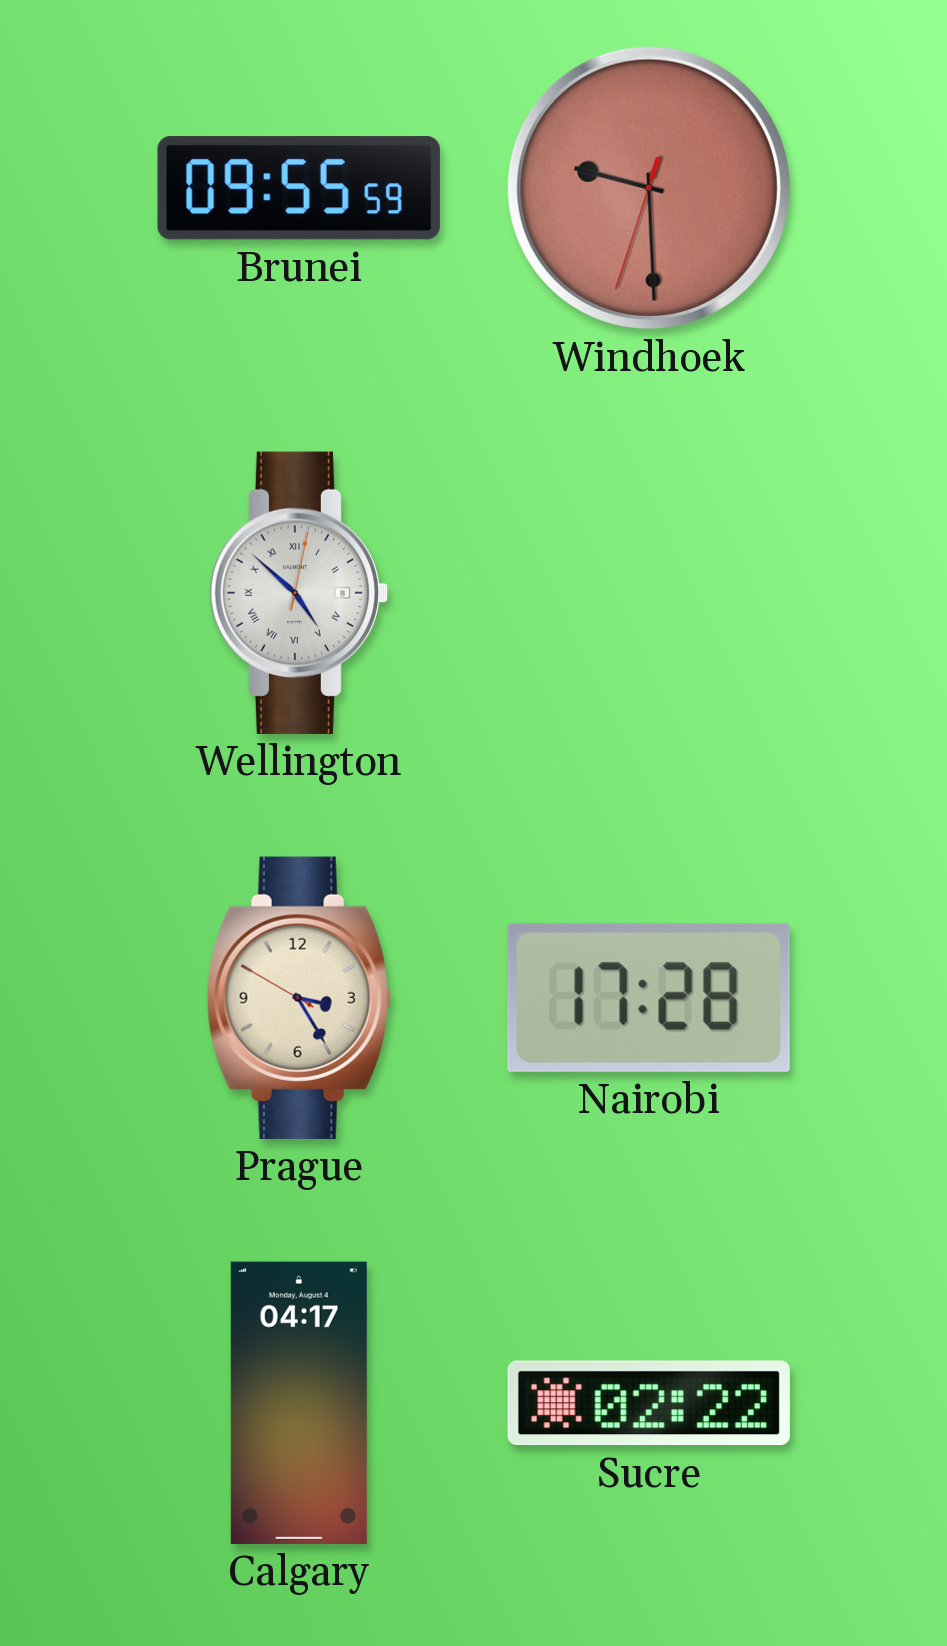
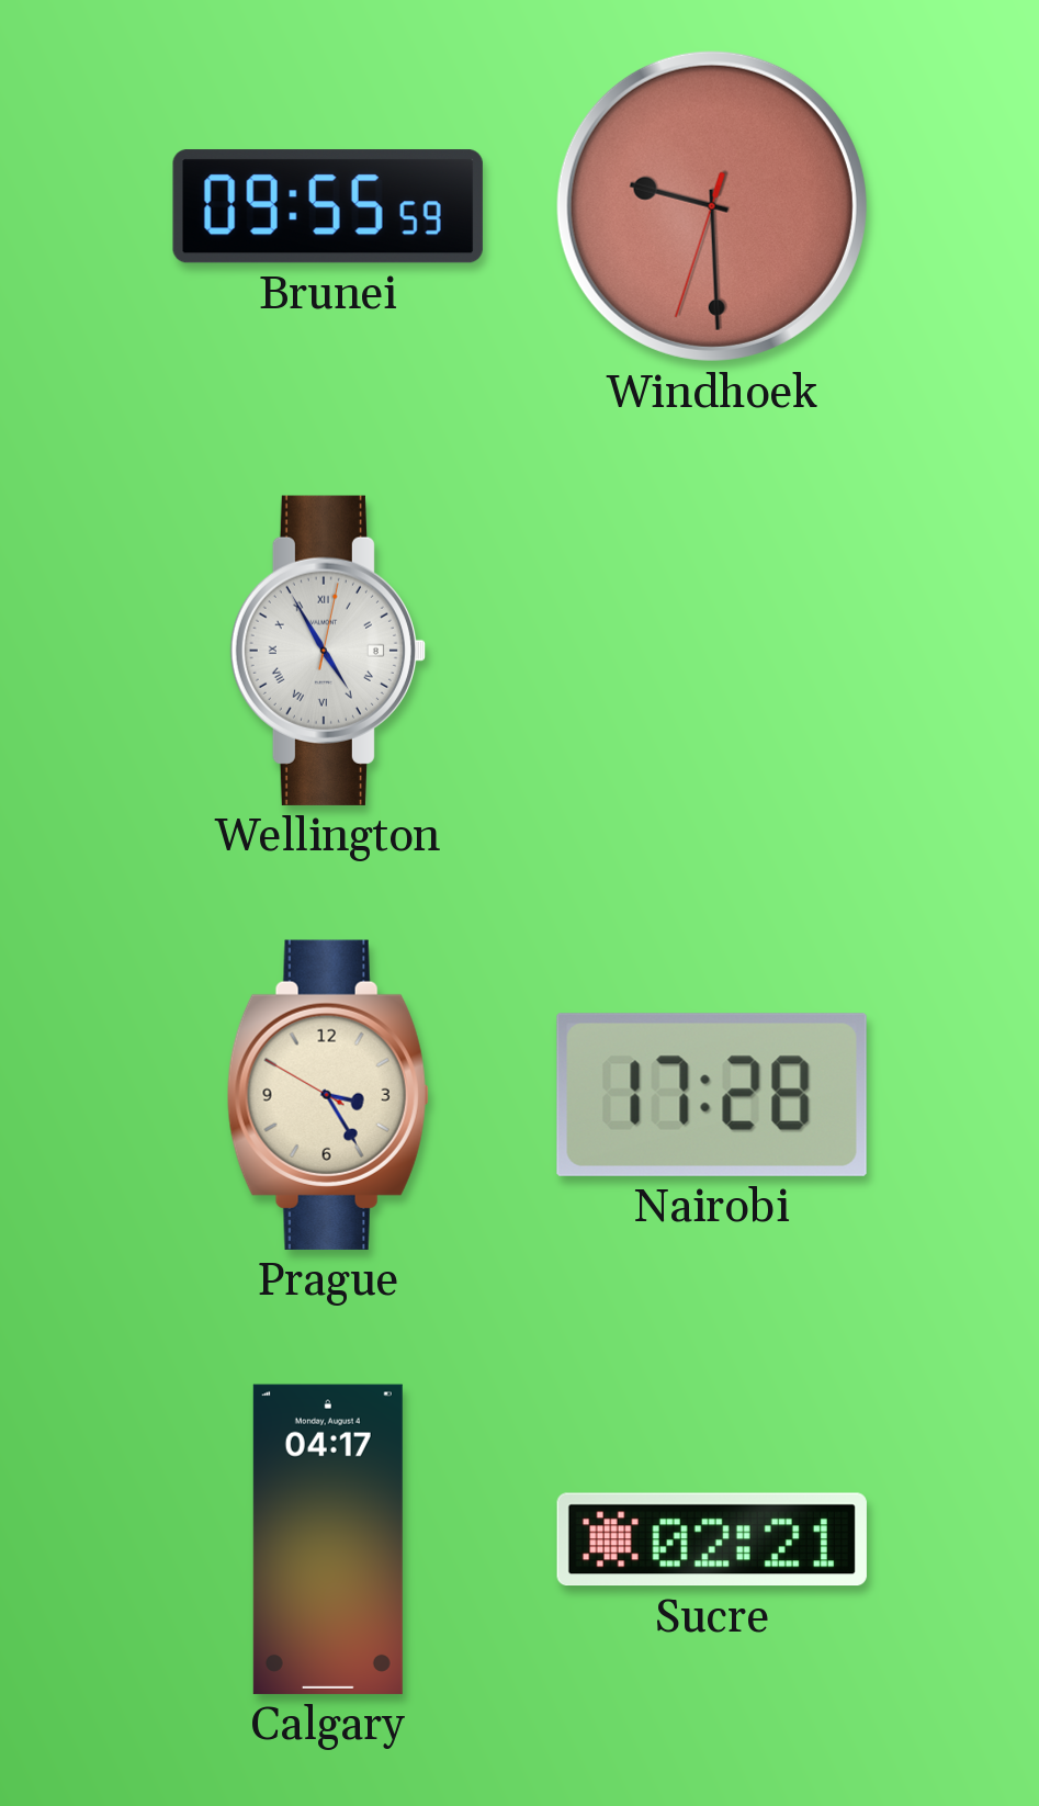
Wellington: 4:52 -> 4:55 (328, 651)
Sucre: 02:22 -> 02:21 (712, 1539)
